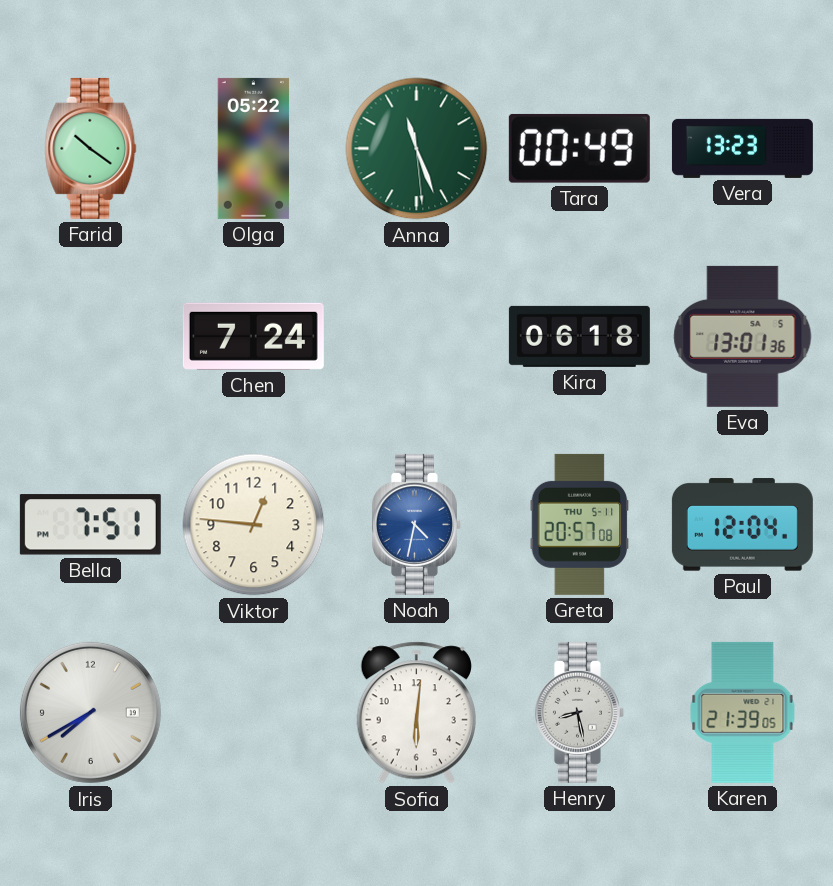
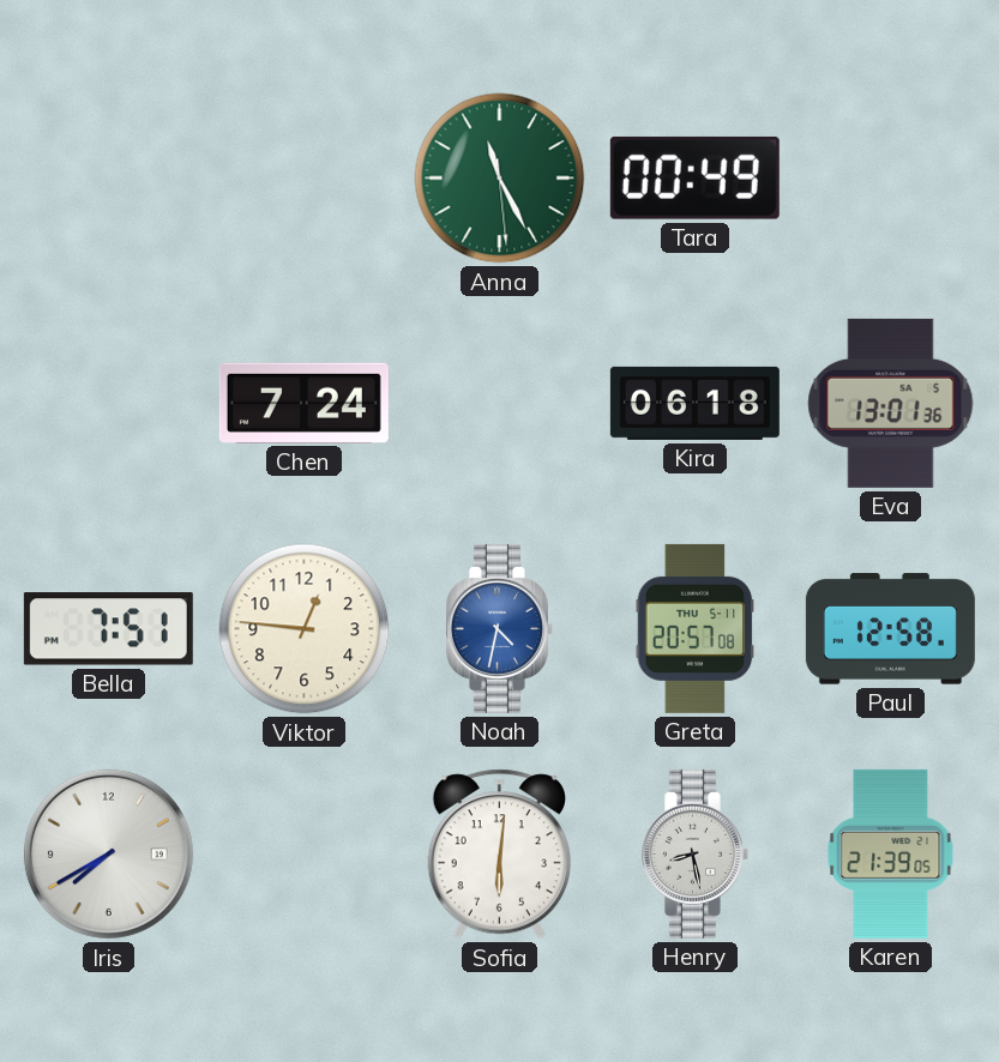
Farid: 10:21 -> none (91, 148)
Olga: 05:22 -> none (254, 148)
Anna: 11:26 -> 11:25 (500, 179)
Vera: 13:23 -> none (742, 148)
Paul: 12:04 -> 12:58 (890, 629)
